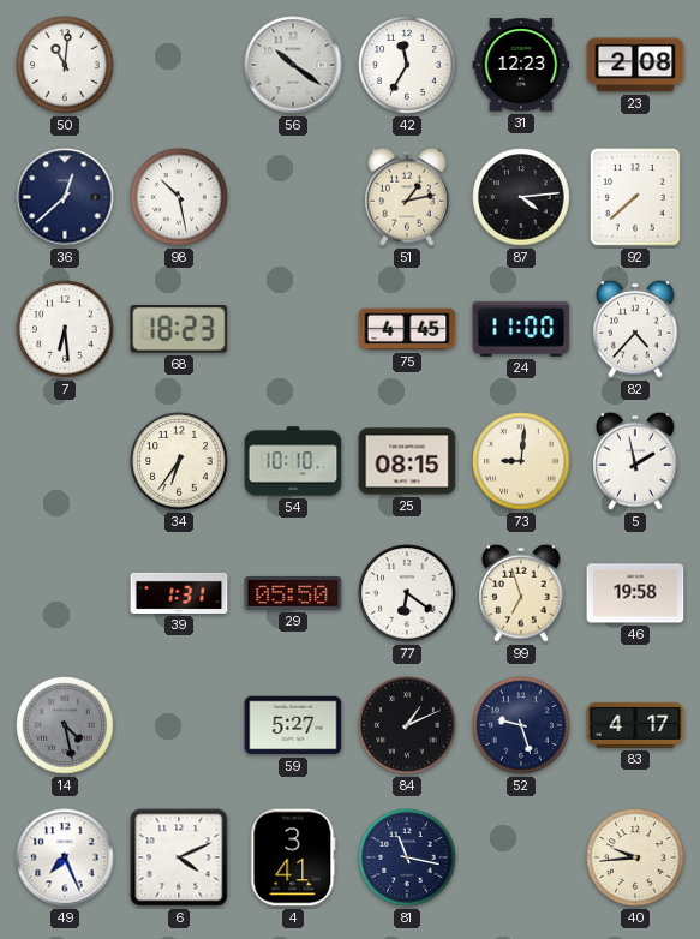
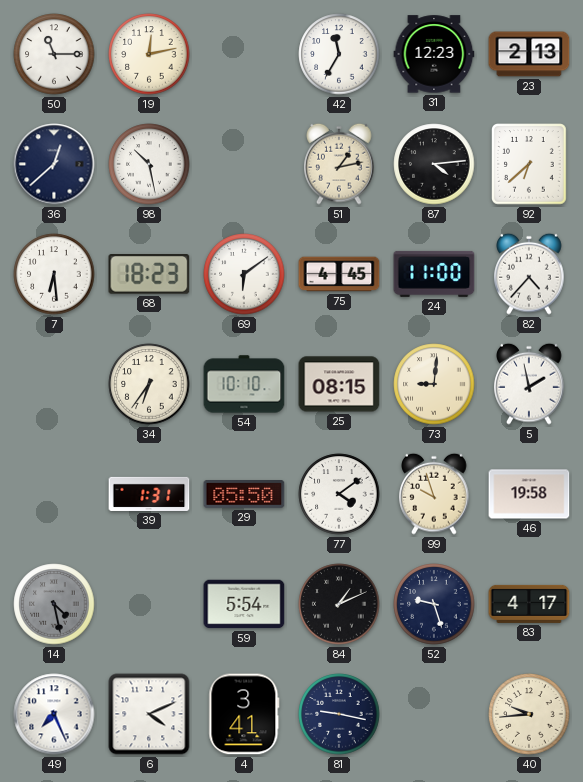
50: 11:01 -> 11:15 (54, 54)
19: none -> 12:13 (149, 54)
56: 10:21 -> none (293, 65)
23: 2:08 -> 2:13 (529, 54)
92: 7:38 -> 6:38 (530, 164)
69: none -> 6:09 (244, 274)
77: 6:21 -> 4:09 (339, 494)
99: 6:57 -> 9:57 (434, 494)
59: 5:27 -> 5:54 (244, 604)
81: 11:17 -> 9:17 (339, 714)
